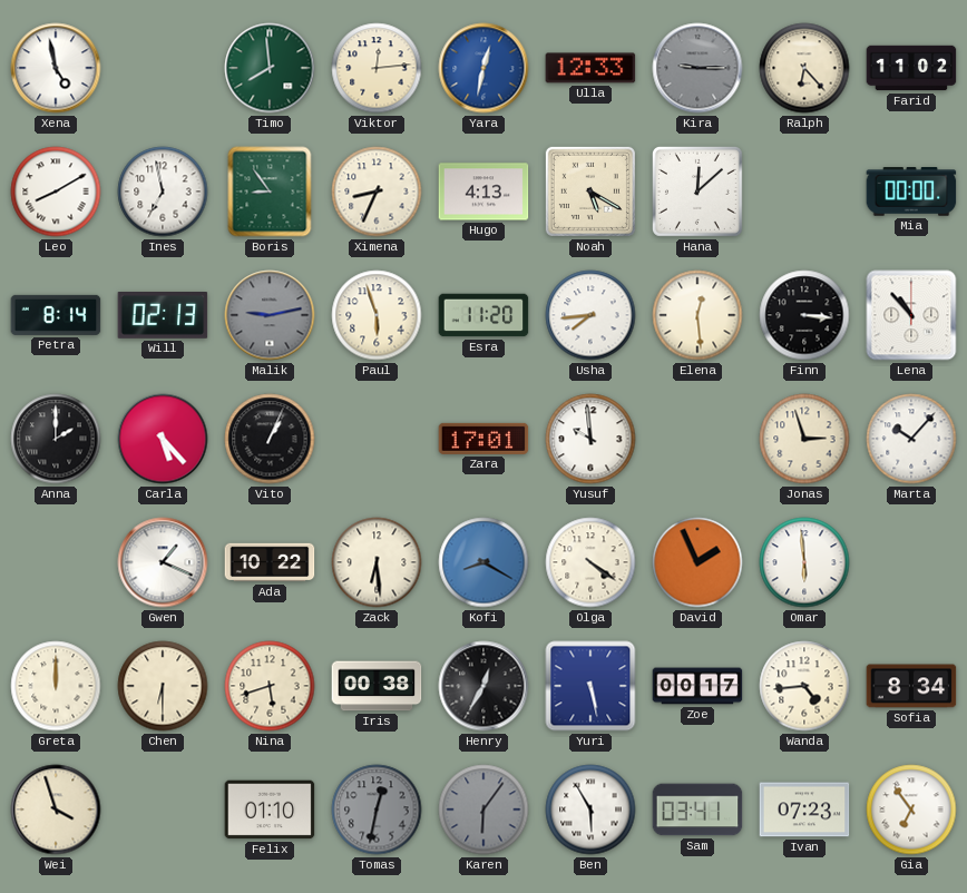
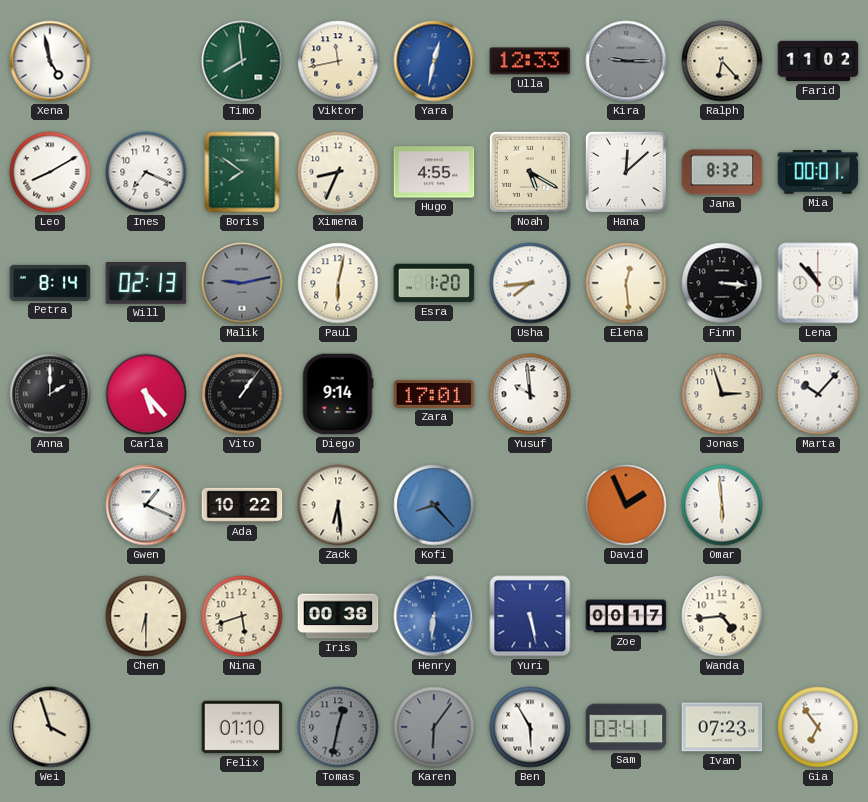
Viktor: 12:14 -> 11:43 (338, 61)
Ines: 6:58 -> 7:19 (146, 172)
Boris: 8:54 -> 7:51 (242, 172)
Hugo: 4:13 -> 4:55 (434, 172)
Jana: none -> 8:32 (722, 172)
Mia: 00:00 -> 00:01 (818, 172)
Paul: 5:57 -> 6:02 (338, 283)
Esra: 11:20 -> 1:20 (434, 283)
Vito: 1:04 -> 1:06 (242, 394)
Diego: none -> 9:14 (338, 394)
Kofi: 8:20 -> 8:23 (434, 505)
Olga: 4:21 -> none (590, 562)
Greta: 12:00 -> none (56, 686)
Henry: 12:35 -> 6:31 (434, 616)
Henry dial: black -> blue (434, 616)
Sofia: 8:34 -> none (911, 686)
